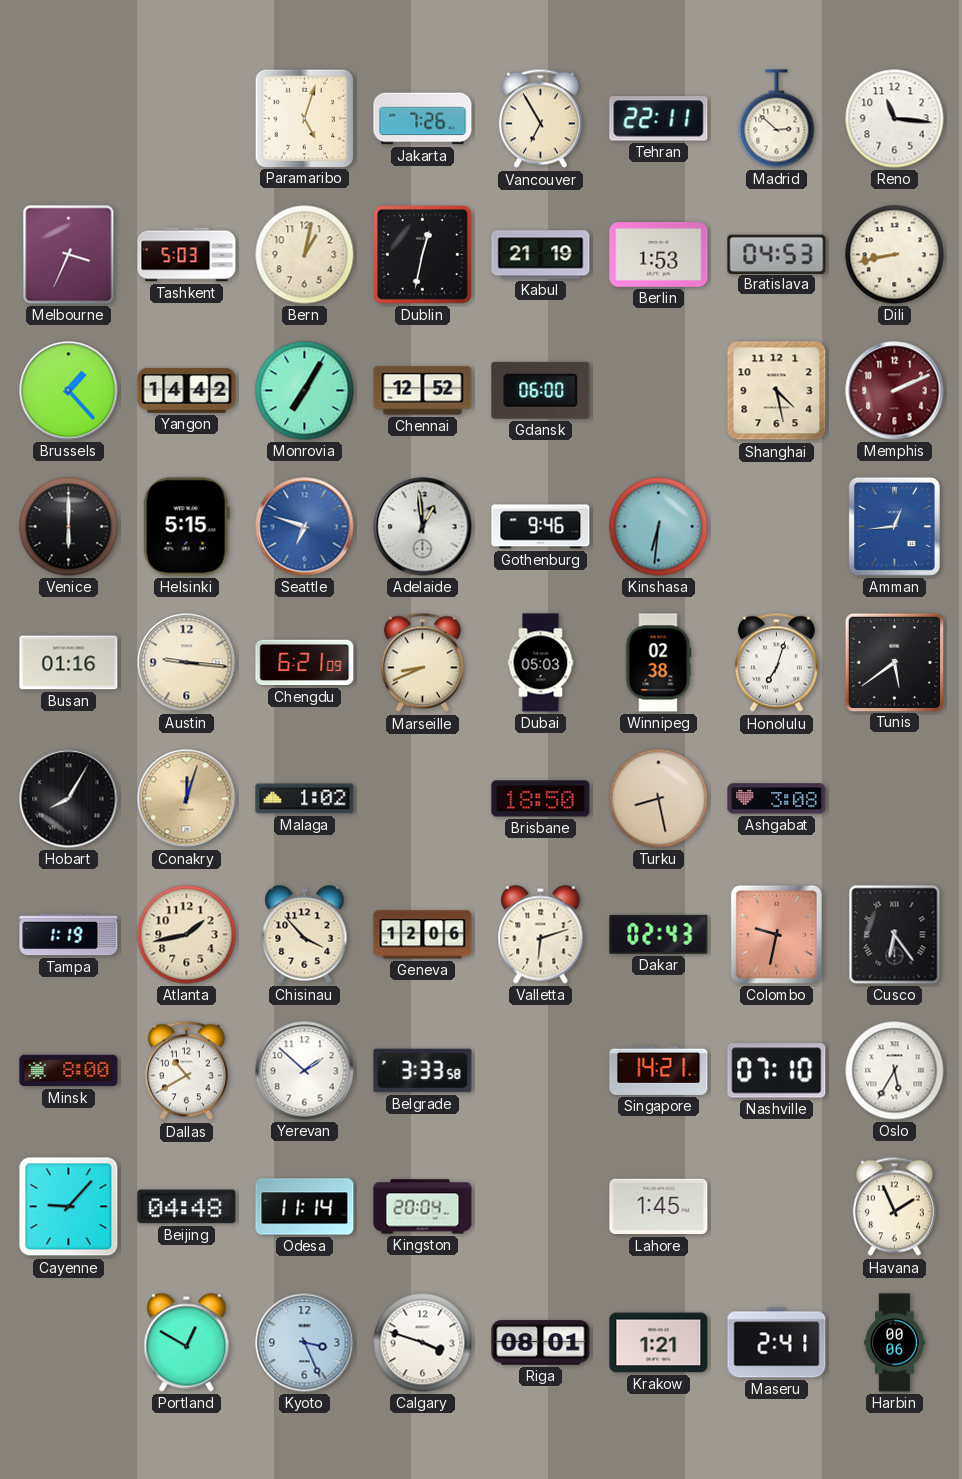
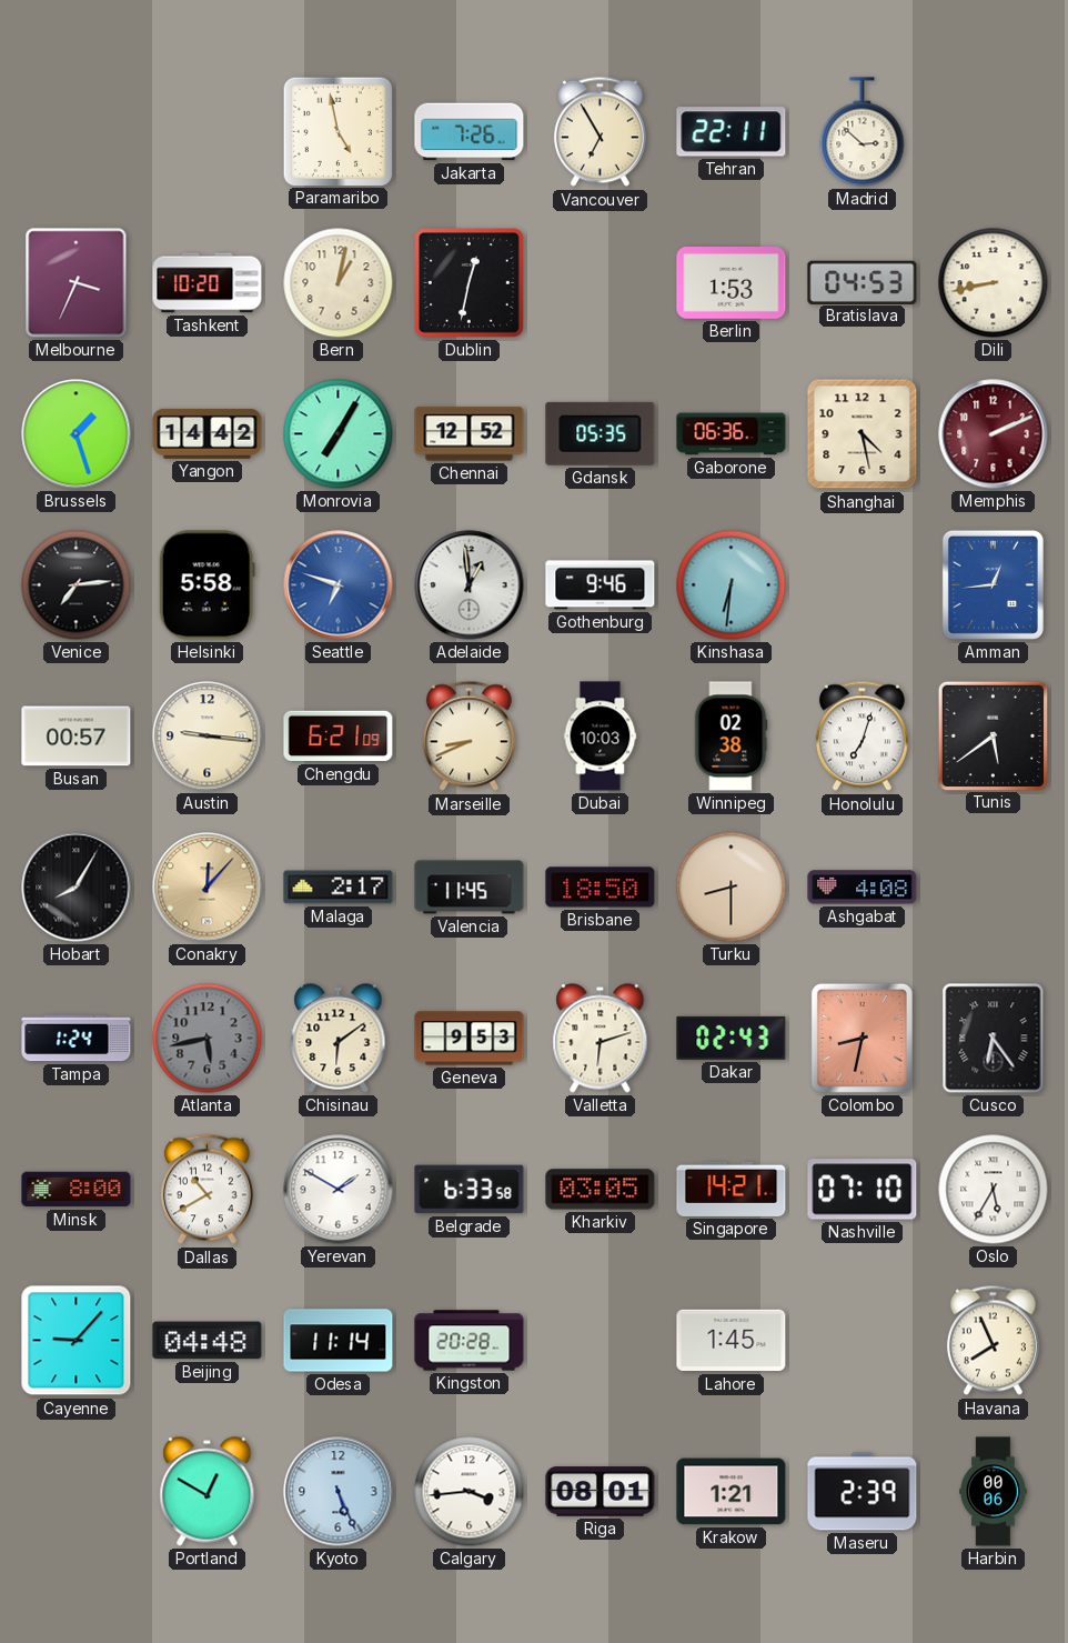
Paramaribo: 5:03 -> 4:58 (337, 131)
Reno: 11:16 -> none (895, 119)
Tashkent: 5:03 -> 10:20 (208, 283)
Kabul: 21:19 -> none (541, 255)
Brussels: 1:23 -> 1:27 (77, 434)
Gdansk: 06:00 -> 05:35 (601, 433)
Gaborone: none -> 06:36 (732, 434)
Venice: 6:00 -> 7:14 (77, 585)
Helsinki: 5:15 -> 5:58 (206, 585)
Busan: 01:16 -> 00:57 (77, 737)
Dubai: 05:03 -> 10:03 (601, 737)
Conakry: 12:03 -> 12:07 (208, 888)
Malaga: 1:02 -> 2:17 (339, 888)
Valencia: none -> 11:45 (470, 888)
Turku: 8:28 -> 8:30 (732, 888)
Ashgabat: 3:08 -> 4:08 (863, 888)
Tampa: 1:19 -> 1:24 (77, 1039)
Atlanta: 1:43 -> 5:43 (208, 1039)
Atlanta dial: cream -> grey (208, 1039)
Chisinau: 3:53 -> 6:09 (339, 1039)
Geneva: 12:06 -> 9:53 (470, 1039)
Colombo: 9:32 -> 8:32 (862, 1038)
Yerevan: 1:52 -> 1:50 (339, 1190)
Belgrade: 3:33 -> 6:33 (470, 1190)
Kharkiv: none -> 03:05 (601, 1190)
Kingston: 20:04 -> 20:28 (470, 1341)
Havana: 1:56 -> 7:56 (993, 1341)
Kyoto: 3:26 -> 5:26 (339, 1492)
Calgary: 3:48 -> 3:44 (470, 1492)
Maseru: 2:41 -> 2:39 (863, 1492)
